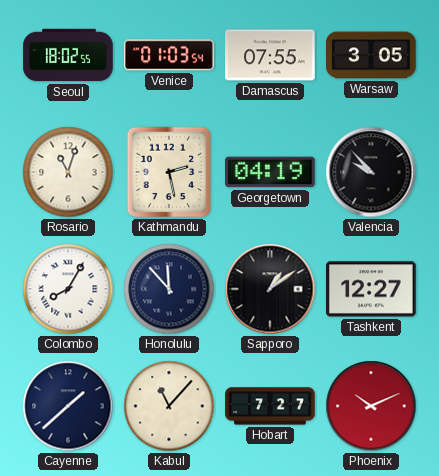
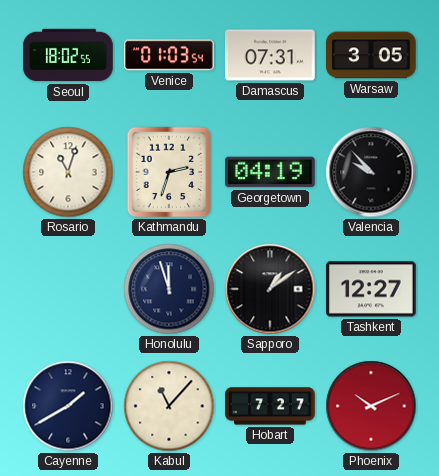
Damascus: 07:55 -> 07:31 (270, 55)
Kathmandu: 2:28 -> 2:33 (169, 172)
Colombo: 8:05 -> none (68, 289)
Honolulu: 11:53 -> 11:57 (169, 289)
Cayenne: 1:38 -> 1:40 (68, 406)
